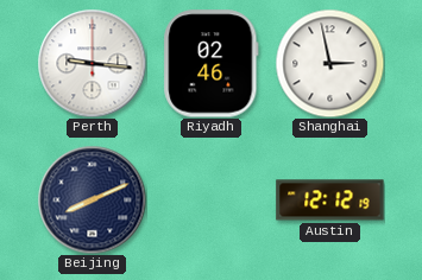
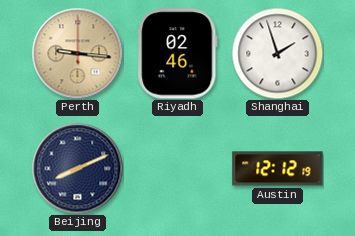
Perth dial: white -> champagne (77, 53)
Shanghai: 2:58 -> 1:57 (277, 53)
